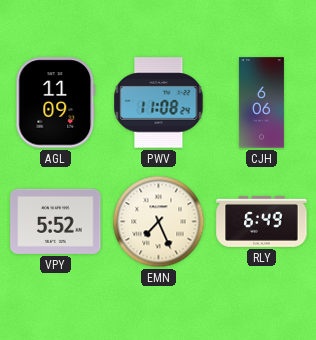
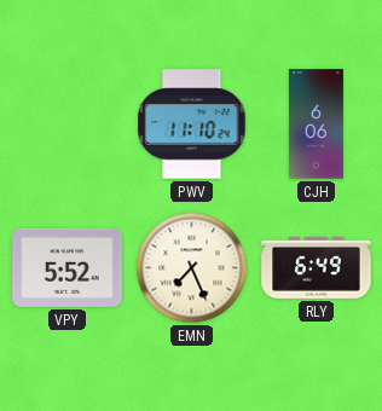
AGL: 11:09 -> none (56, 103)
PWV: 11:08 -> 11:10 (192, 125)
